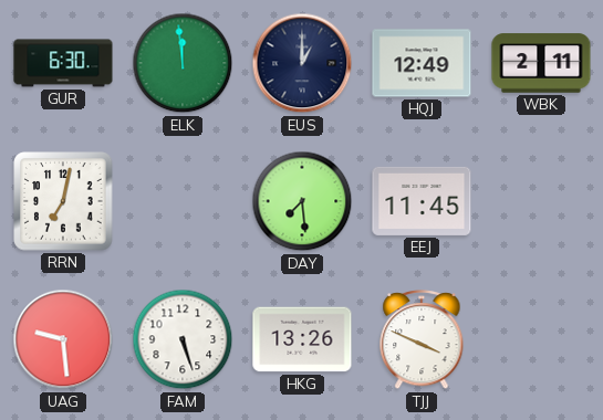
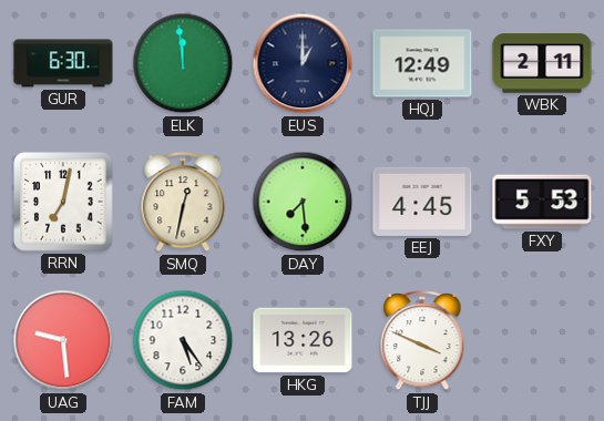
SMQ: none -> 12:32 (183, 203)
EEJ: 11:45 -> 4:45 (422, 202)
FXY: none -> 5:53 (542, 202)
FAM: 5:27 -> 5:24 (183, 340)
